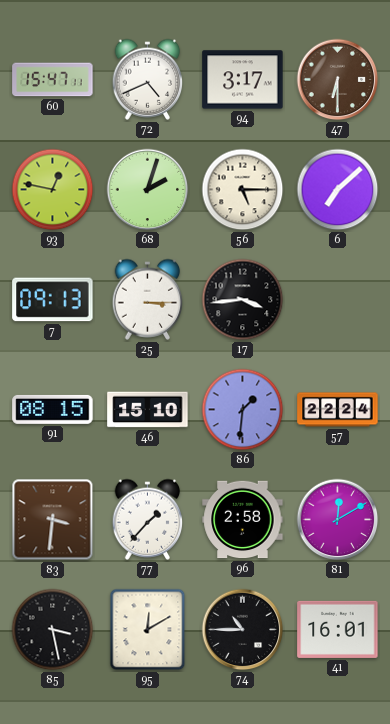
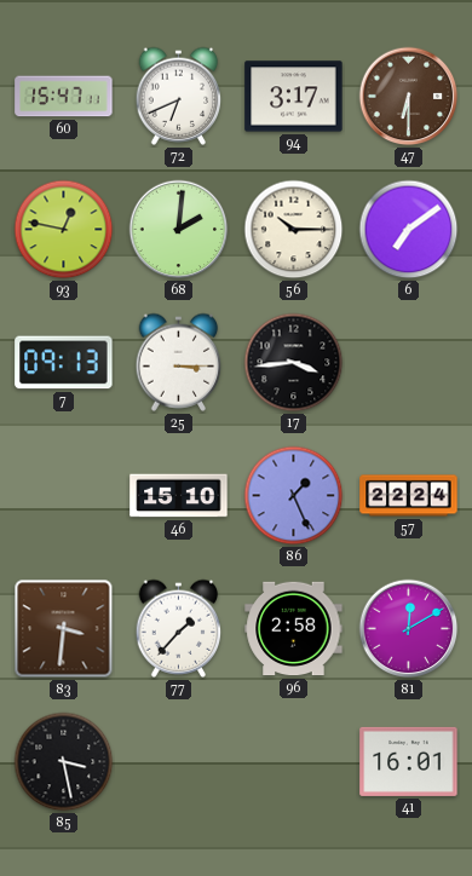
72: 4:41 -> 6:41 (179, 96)
68: 2:03 -> 2:01 (179, 230)
56: 5:15 -> 10:15 (294, 230)
6: 7:08 -> 7:09 (409, 230)
91: 08:15 -> none (53, 409)
86: 1:31 -> 1:26 (294, 496)
95: 12:10 -> none (148, 630)
74: 10:45 -> none (243, 630)
